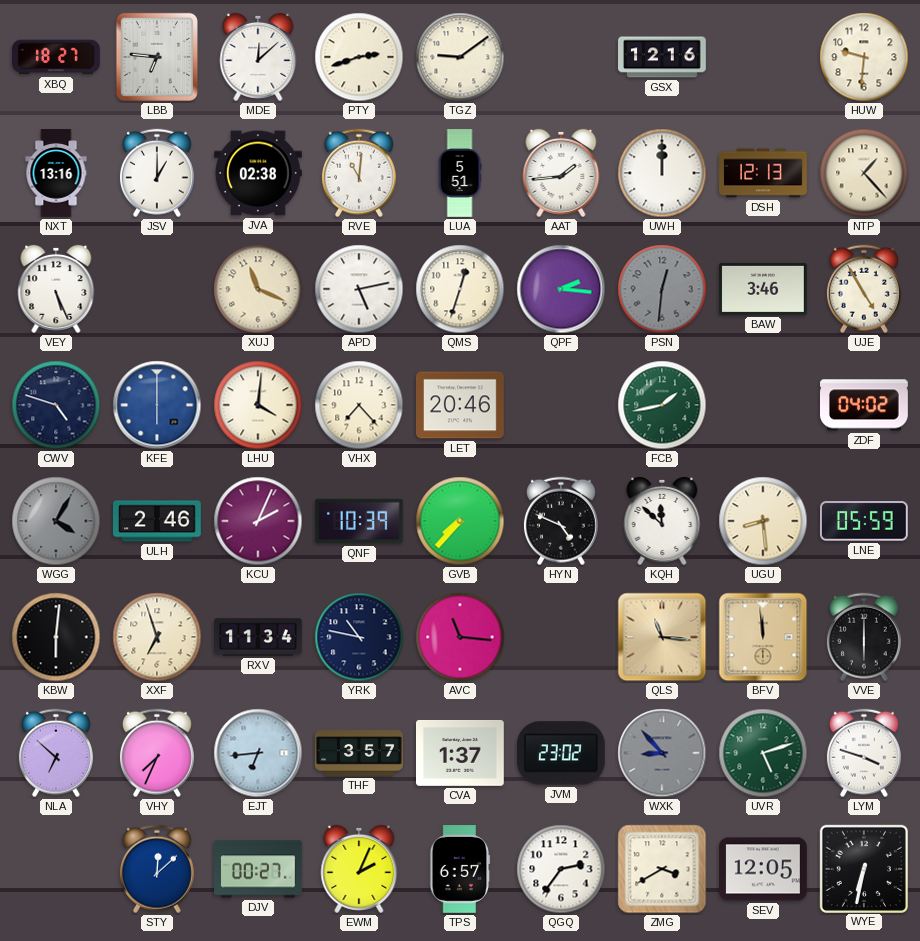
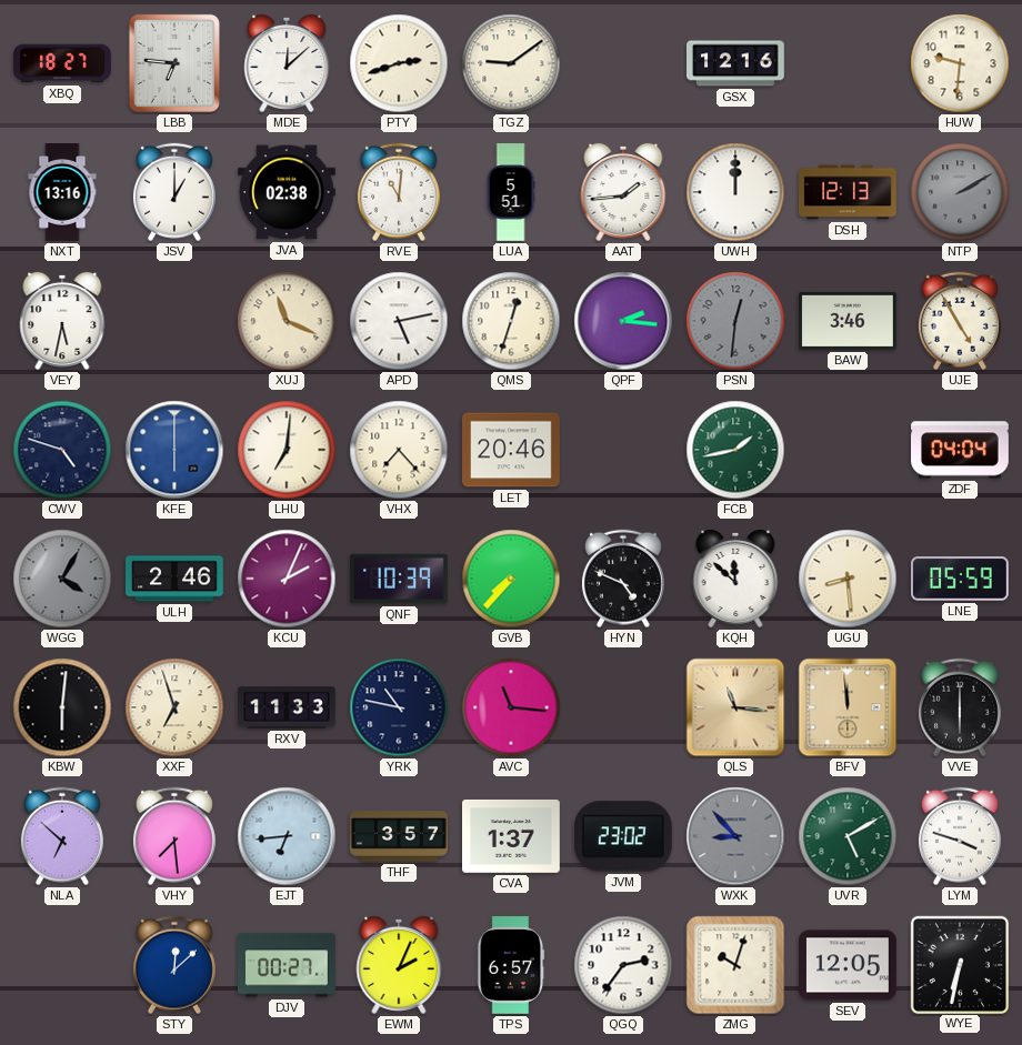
NTP: 1:23 -> 2:10 (960, 192)
NTP dial: cream -> grey (960, 192)
VEY: 5:26 -> 5:32 (62, 321)
LHU: 4:01 -> 7:01 (287, 450)
ZDF: 04:02 -> 04:04 (961, 450)
RXV: 11:34 -> 11:33 (287, 707)
VHY: 7:34 -> 7:29 (174, 836)
UVR: 5:12 -> 5:10 (848, 836)
ZMG: 3:40 -> 10:03 (735, 965)
